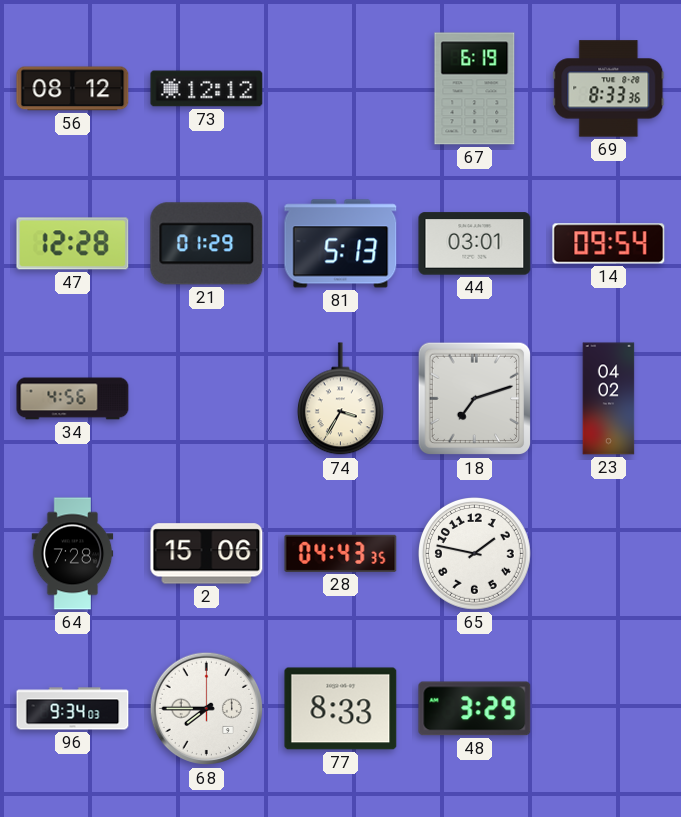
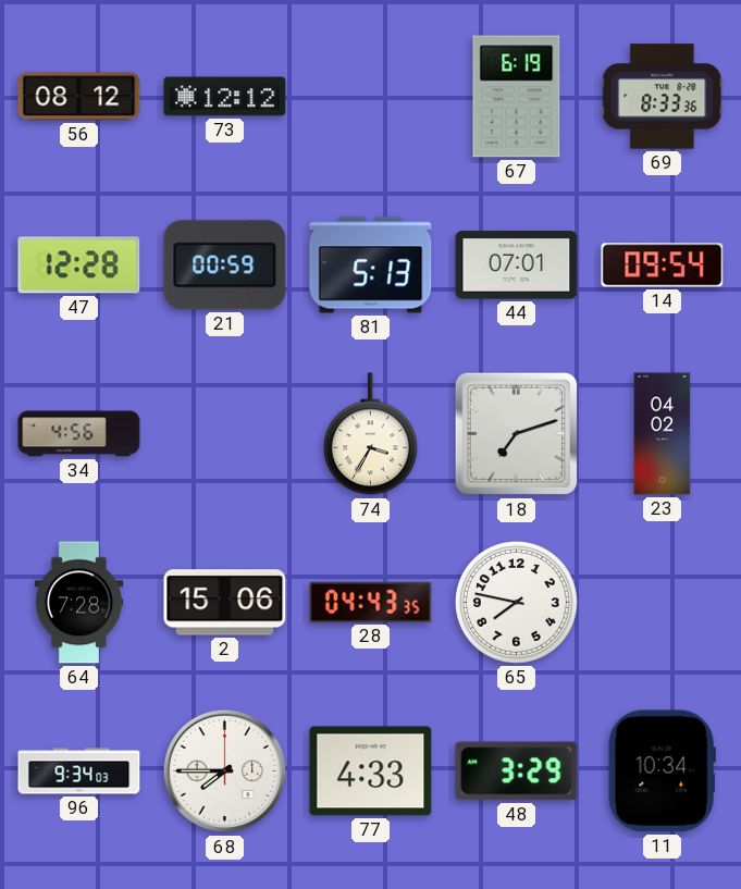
21: 01:29 -> 00:59 (225, 266)
44: 03:01 -> 07:01 (517, 266)
65: 1:47 -> 7:47 (517, 603)
77: 8:33 -> 4:33 (371, 771)
11: none -> 10:34 (662, 771)
